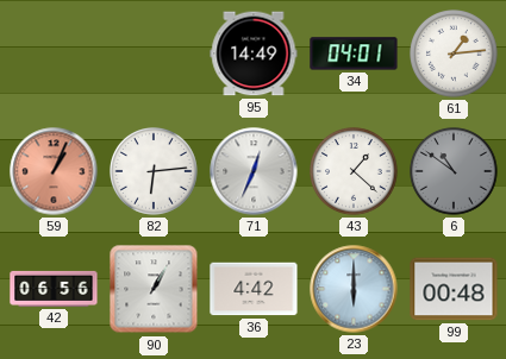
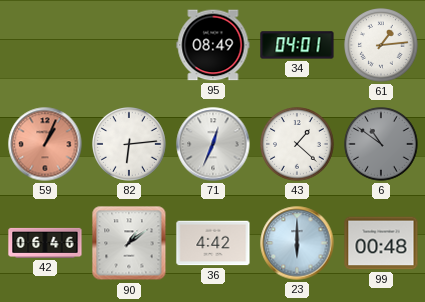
95: 14:49 -> 08:49 (213, 45)
42: 06:56 -> 06:46 (45, 243)
90: 1:05 -> 1:09 (129, 243)
